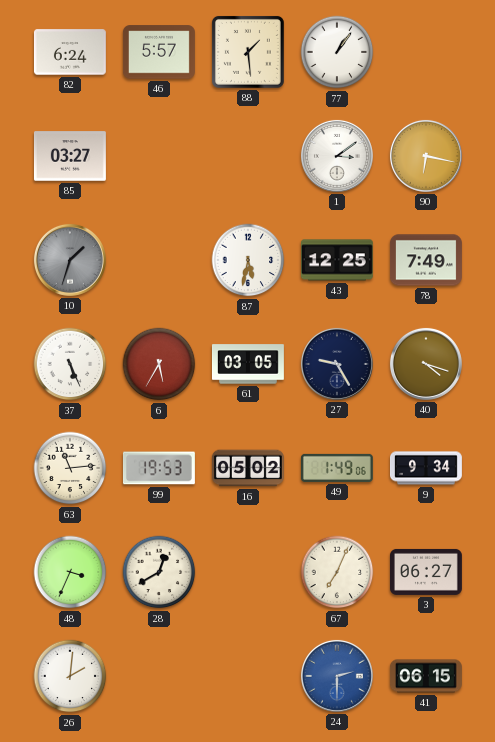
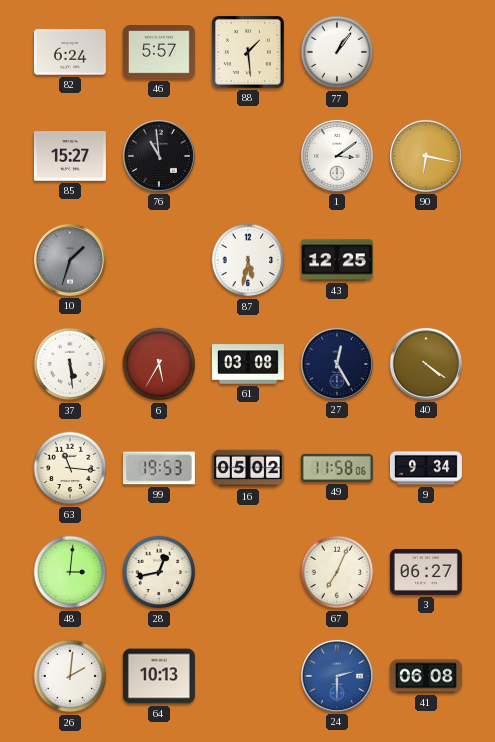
85: 03:27 -> 15:27 (70, 156)
76: none -> 10:59 (159, 156)
78: 7:49 -> none (426, 260)
37: 5:26 -> 5:29 (70, 364)
61: 03:05 -> 03:08 (248, 364)
27: 9:25 -> 12:25 (337, 364)
40: 4:18 -> 4:21 (426, 364)
63: 11:14 -> 11:16 (70, 468)
49: 1:49 -> 11:58 (337, 468)
48: 3:34 -> 3:01 (70, 572)
28: 12:40 -> 12:43 (159, 572)
64: none -> 10:13 (159, 676)
41: 06:15 -> 06:08 (426, 676)
